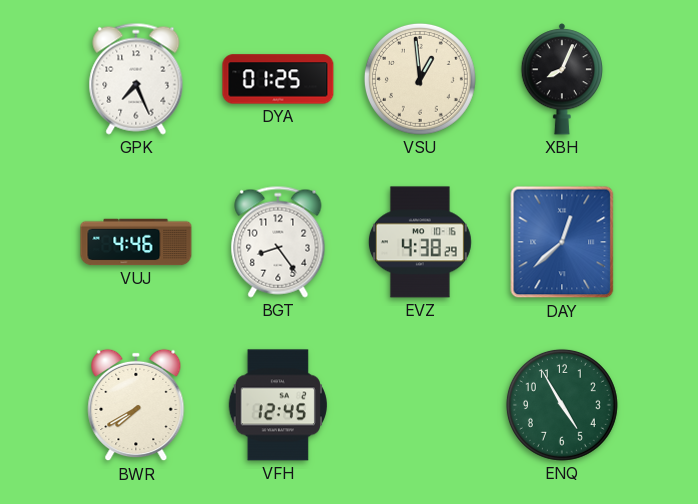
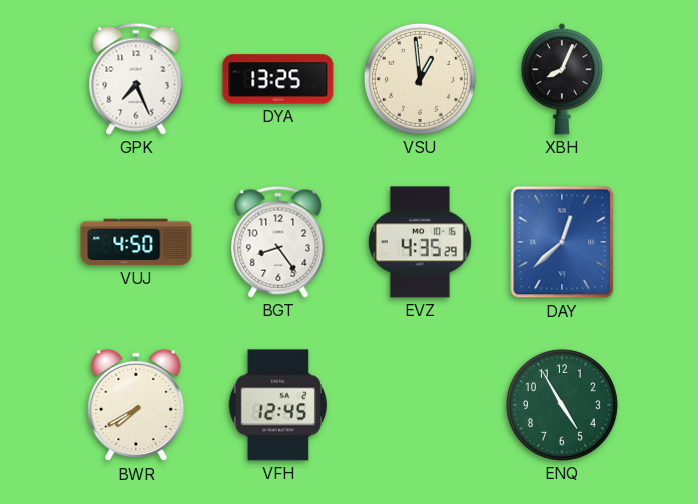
DYA: 01:25 -> 13:25 (278, 79)
VUJ: 4:46 -> 4:50 (136, 242)
EVZ: 4:38 -> 4:35 (420, 242)
